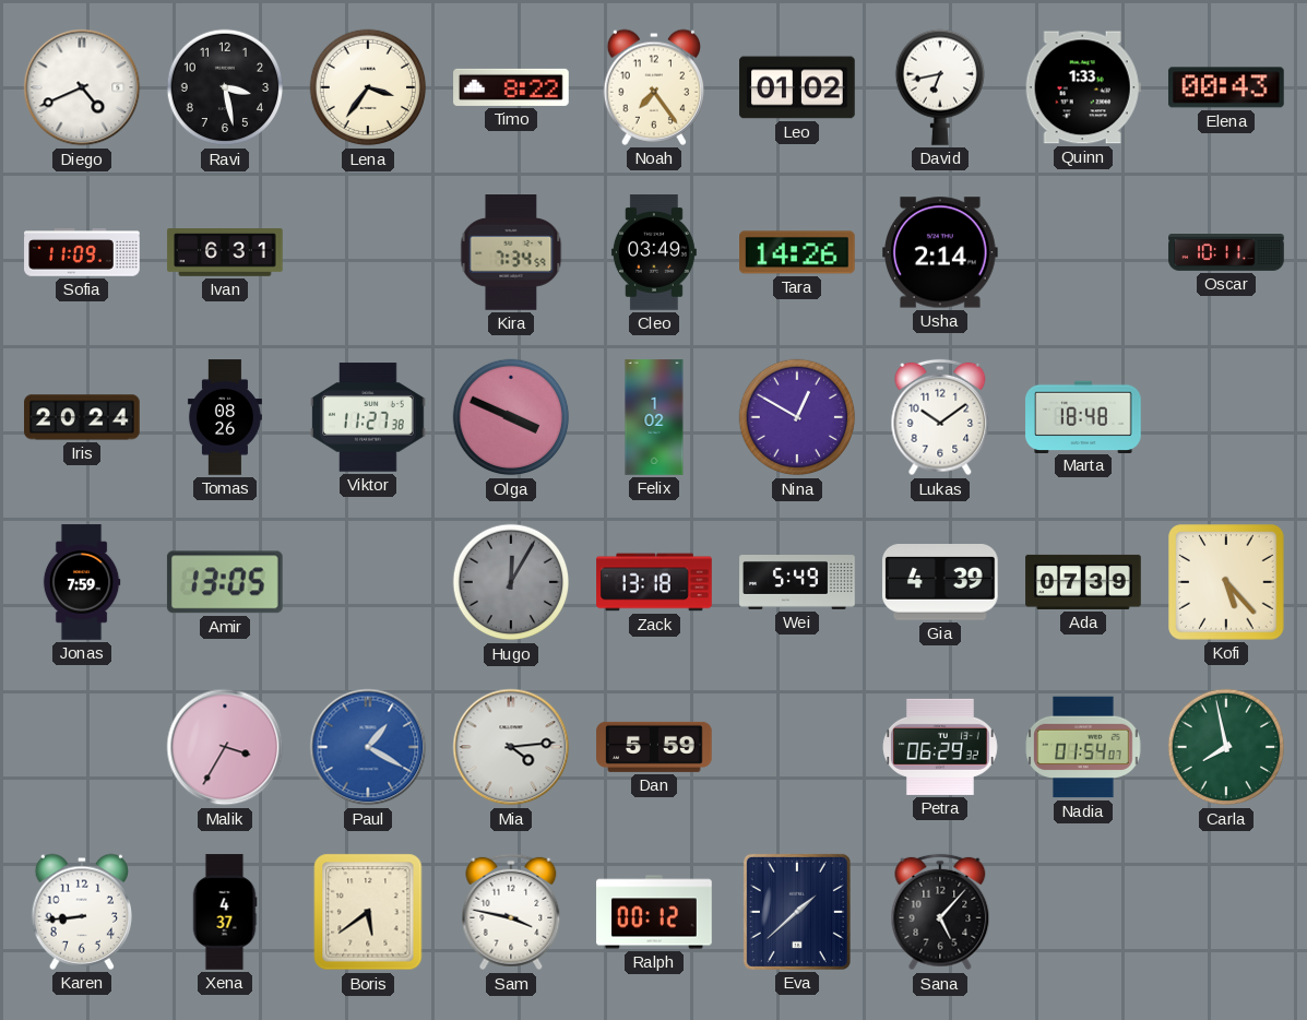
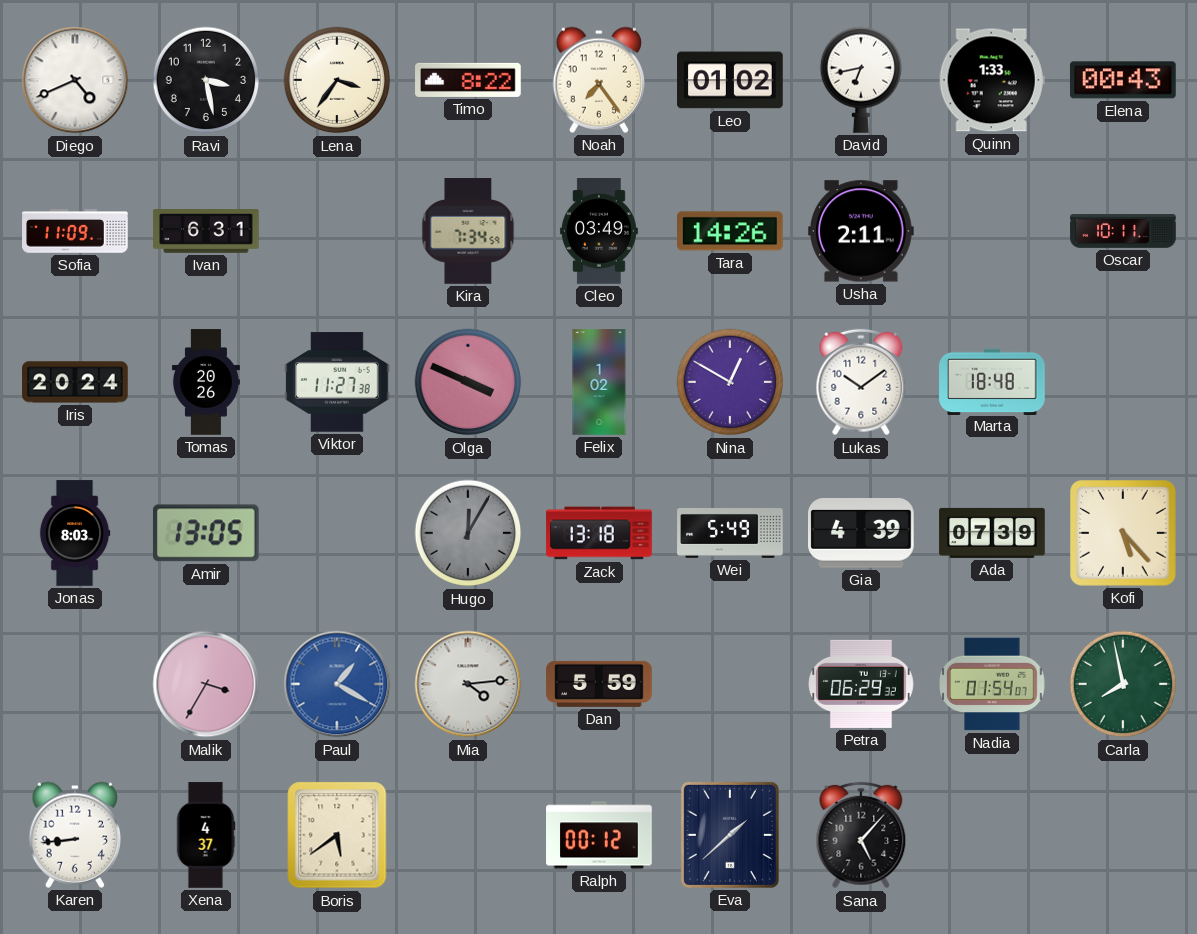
Usha: 2:14 -> 2:11 (862, 231)
Tomas: 08:26 -> 20:26 (206, 382)
Jonas: 7:59 -> 8:03 (75, 533)
Sam: 3:47 -> none (511, 912)
